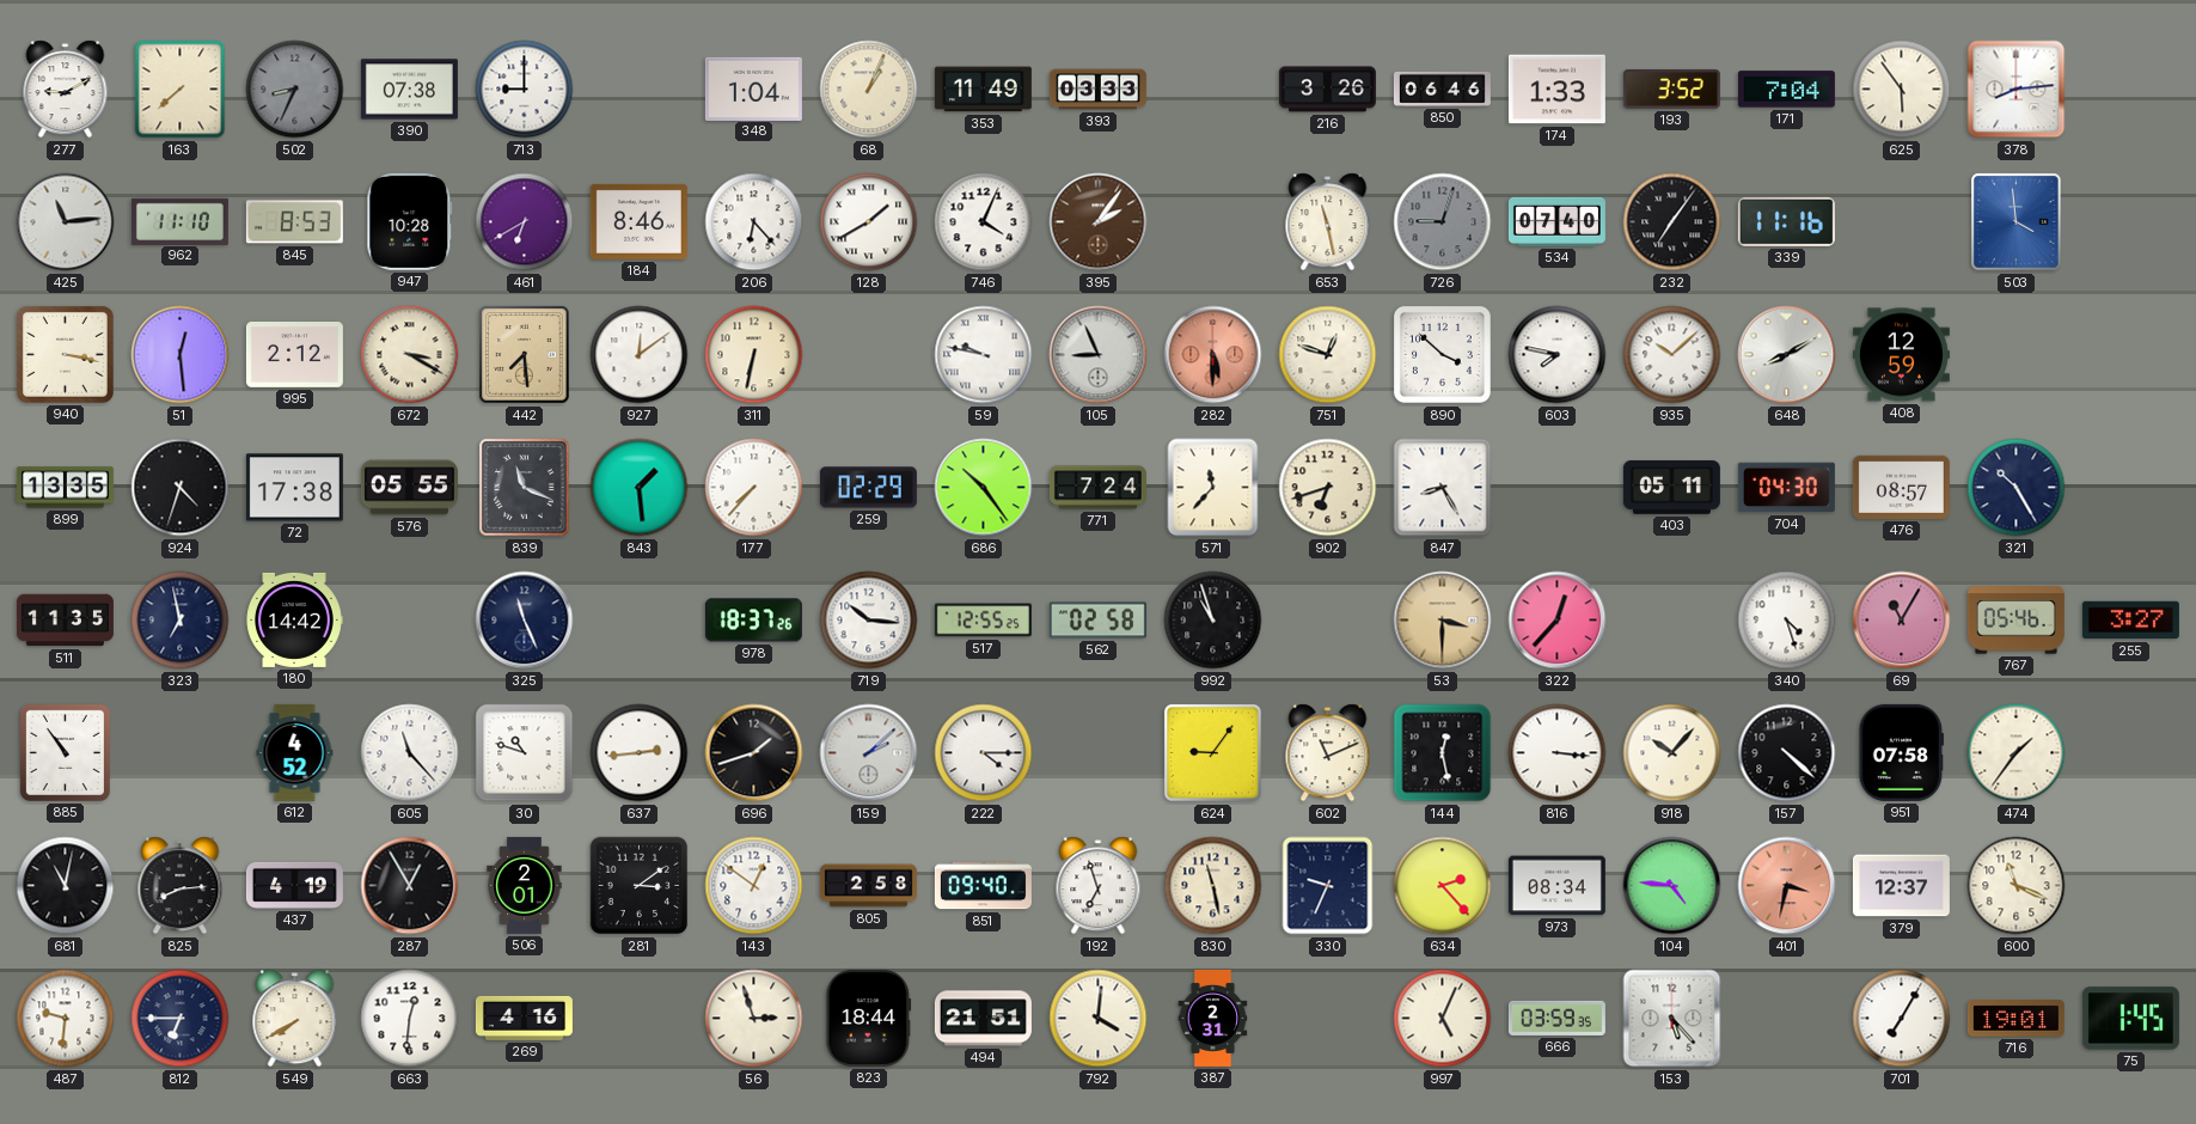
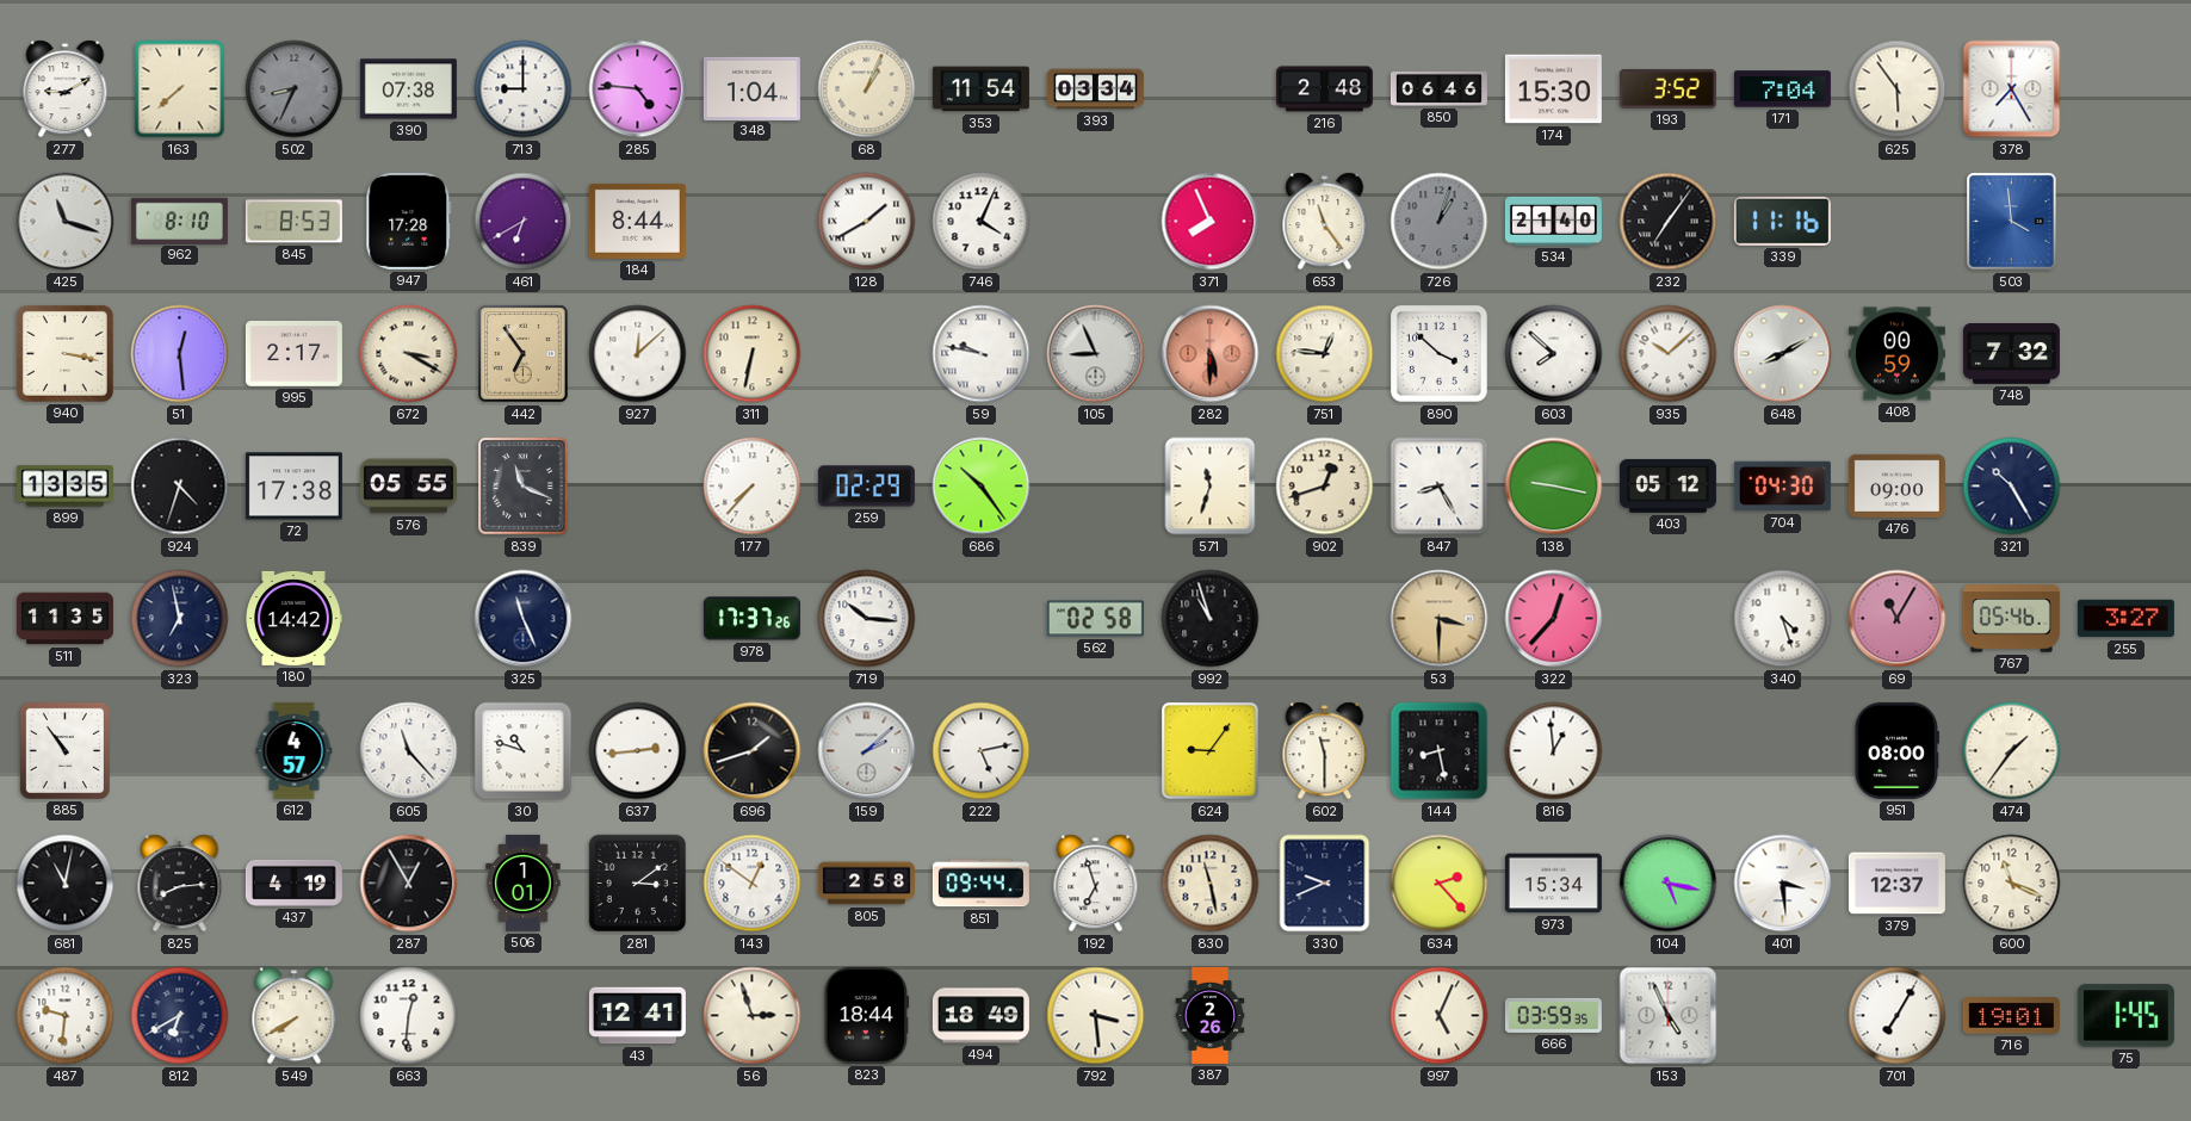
285: none -> 4:46 (638, 89)
353: 11:49 -> 11:54 (980, 89)
393: 03:33 -> 03:34 (1095, 89)
216: 3:26 -> 2:48 (1324, 89)
174: 1:33 -> 15:30 (1553, 89)
378: 8:14 -> 7:25 (2012, 89)
425: 11:14 -> 11:18 (66, 222)
962: 11:10 -> 8:10 (179, 221)
947: 10:28 -> 17:28 (409, 221)
184: 8:46 -> 8:44 (637, 221)
206: 6:23 -> none (754, 222)
395: 2:06 -> none (1099, 222)
371: none -> 7:56 (1211, 222)
653: 11:28 -> 11:24 (1325, 222)
726: 9:03 -> 1:03 (1440, 222)
534: 07:40 -> 21:40 (1553, 221)
995: 2:12 -> 2:17 (293, 354)
442: 7:29 -> 6:54 (524, 354)
927: 12:09 -> 12:08 (638, 354)
751: 12:48 -> 12:46 (1325, 354)
603: 7:47 -> 7:52 (1554, 354)
408: 12:59 -> 00:59 (1896, 354)
748: none -> 7:32 (2011, 354)
843: 1:29 -> none (640, 488)
771: 7:24 -> none (1097, 488)
571: 11:37 -> 11:33 (1211, 487)
902: 6:42 -> 12:42 (1325, 487)
138: none -> 9:17 (1554, 487)
403: 05:11 -> 05:12 (1667, 485)
476: 08:57 -> 09:00 (1896, 485)
978: 18:37 -> 17:37 (751, 619)
517: 12:55 -> none (983, 621)
612: 4:52 -> 4:57 (295, 750)
222: 4:15 -> 5:13 (982, 751)
602: 11:11 -> 11:30 (1325, 751)
144: 12:28 -> 8:28 (1440, 751)
816: 3:16 -> 12:59 (1554, 751)
918: 10:07 -> none (1672, 753)
157: 4:22 -> none (1787, 753)
951: 07:58 -> 08:00 (1896, 750)
506: 2:01 -> 1:01 (524, 882)
851: 09:40 -> 09:44 (980, 884)
330: 9:34 -> 9:41 (1325, 884)
973: 08:34 -> 15:34 (1553, 884)
104: 4:46 -> 5:17 (1669, 884)
401: 3:32 -> 3:29 (1783, 884)
401 dial: salmon -> white (1783, 884)
812: 6:45 -> 6:40 (180, 1016)
269: 4:16 -> none (524, 1018)
43: none -> 12:41 (637, 1016)
494: 21:51 -> 18:49 (980, 1016)
792: 4:01 -> 3:29 (1096, 1016)
387: 2:31 -> 2:26 (1211, 1015)
153: 5:23 -> 4:56 (1669, 1016)
